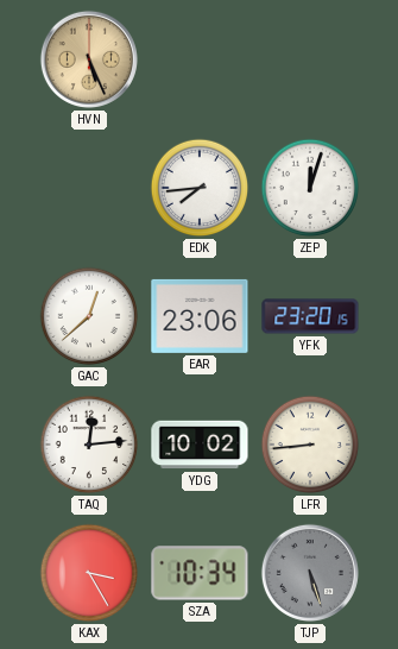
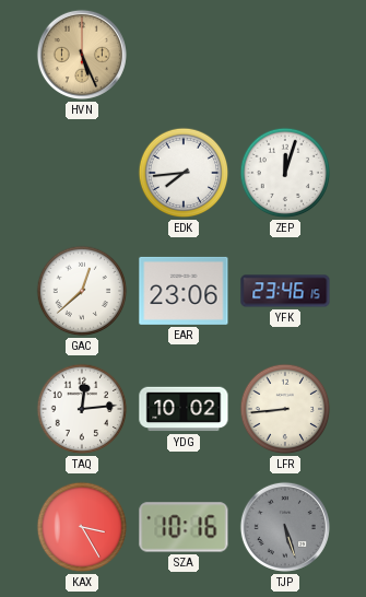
YFK: 23:20 -> 23:46 (285, 291)
SZA: 10:34 -> 10:16 (184, 527)
